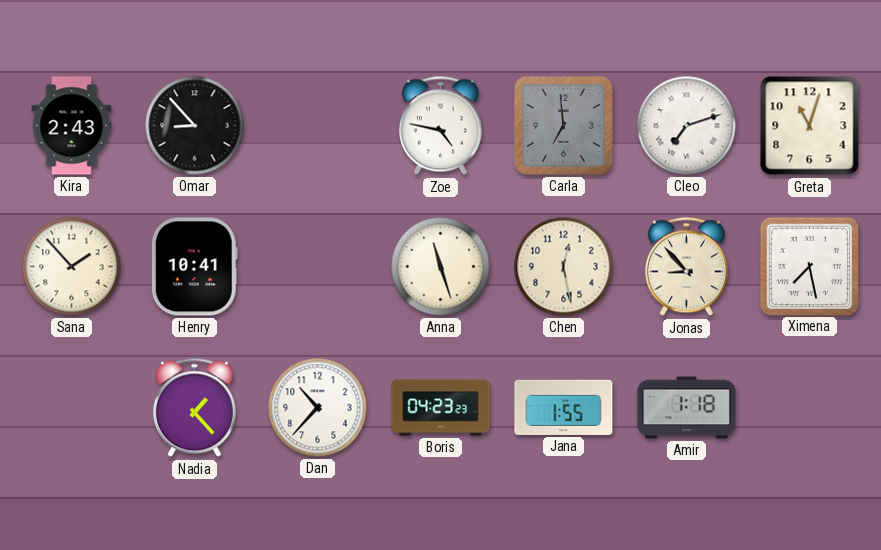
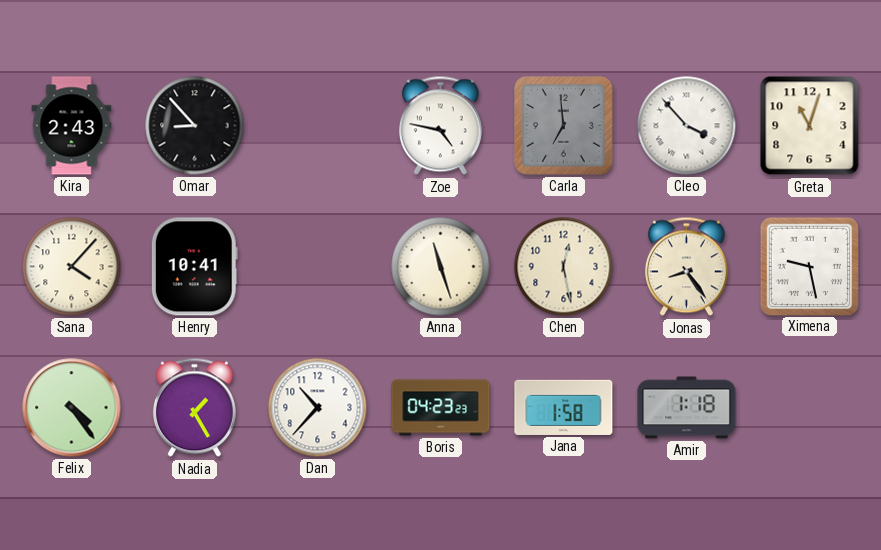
Cleo: 7:12 -> 3:53 (687, 126)
Sana: 1:53 -> 4:07 (72, 267)
Jonas: 8:53 -> 8:24 (686, 267)
Ximena: 7:28 -> 9:28 (809, 266)
Felix: none -> 4:24 (72, 408)
Nadia: 1:23 -> 1:25 (194, 408)
Jana: 1:55 -> 1:58 (564, 407)
